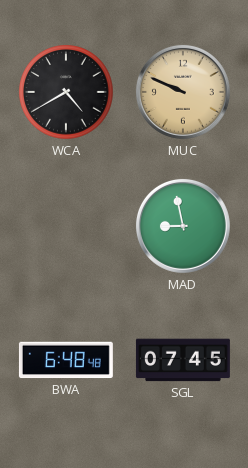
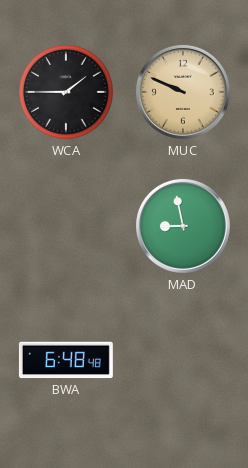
WCA: 4:40 -> 1:45 (66, 92)
SGL: 07:45 -> none (183, 360)
